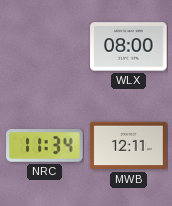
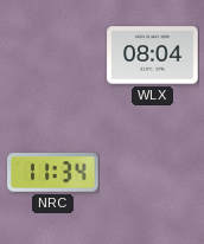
WLX: 08:00 -> 08:04 (153, 56)
MWB: 12:11 -> none (129, 146)
